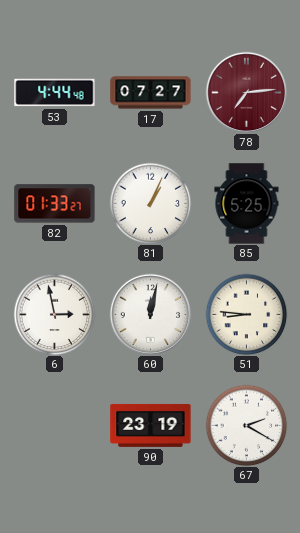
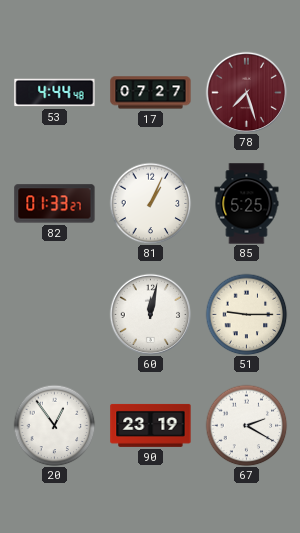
78: 7:14 -> 7:27 (246, 92)
6: 2:58 -> none (54, 314)
51: 8:46 -> 9:15 (246, 314)
20: none -> 12:54 (54, 425)
